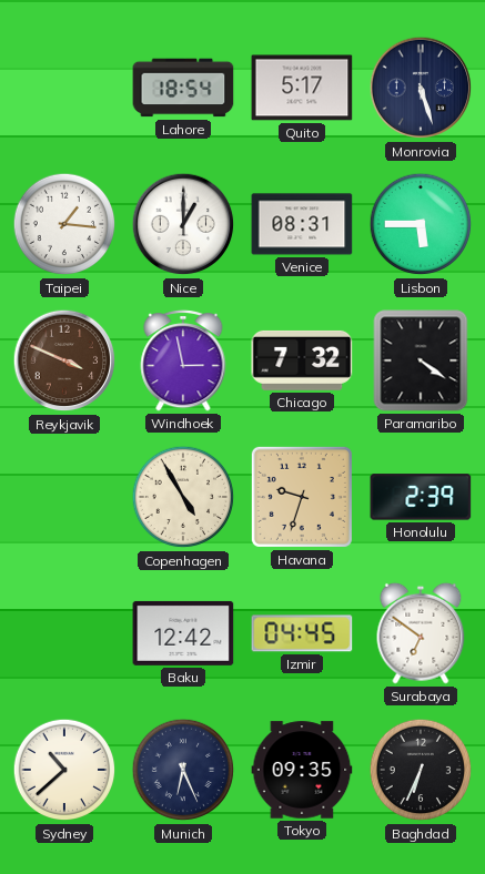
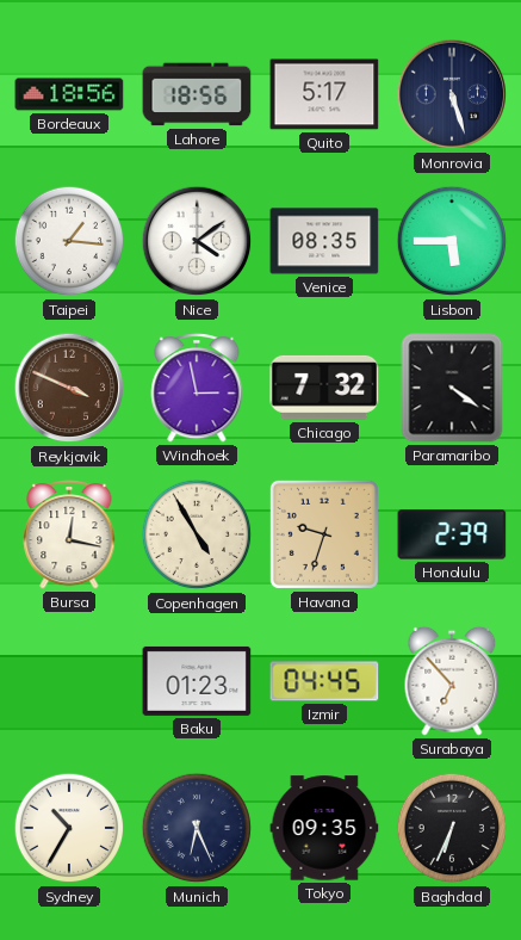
Bordeaux: none -> 18:56 (69, 94)
Lahore: 18:54 -> 18:56 (197, 94)
Nice: 1:00 -> 4:09 (197, 241)
Venice: 08:31 -> 08:35 (324, 241)
Bursa: none -> 12:17 (69, 534)
Baku: 12:42 -> 01:23 (197, 681)
Surabaya: 6:51 -> 6:53 (452, 681)
Sydney: 10:38 -> 10:35 (69, 828)
